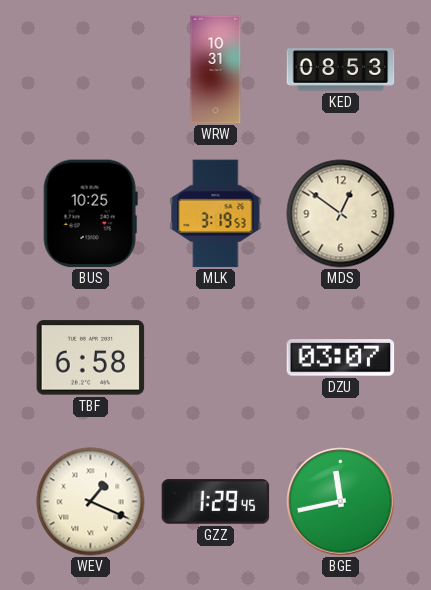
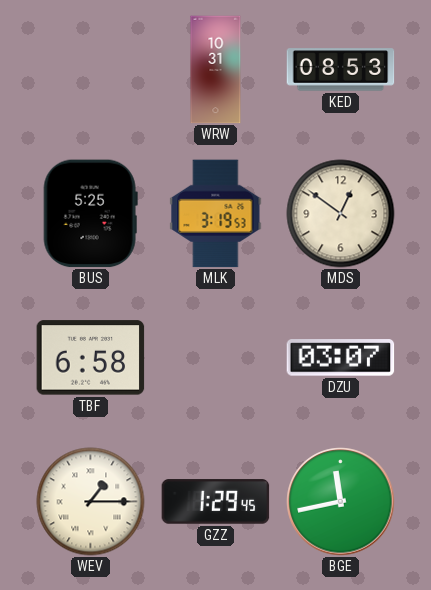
BUS: 10:25 -> 5:25 (90, 214)
WEV: 1:19 -> 1:15 (91, 502)
